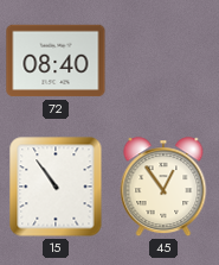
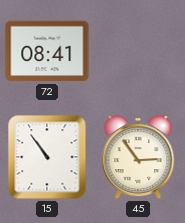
72: 08:40 -> 08:41 (47, 51)
45: 12:54 -> 2:54 (138, 158)
